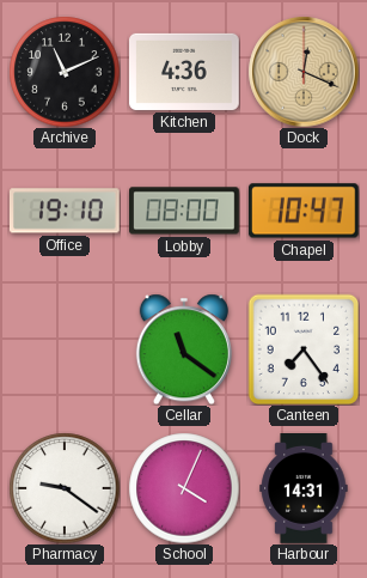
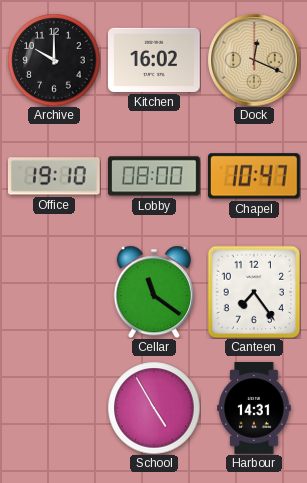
Archive: 11:11 -> 10:00 (54, 60)
Kitchen: 4:36 -> 16:02 (155, 60)
Pharmacy: 9:21 -> none (65, 488)
School: 4:04 -> 4:55 (154, 408)
